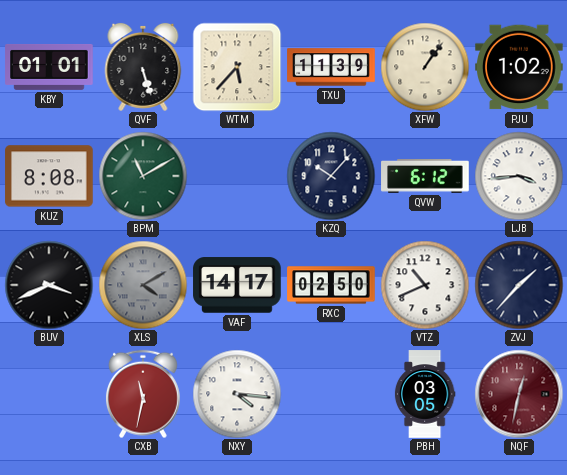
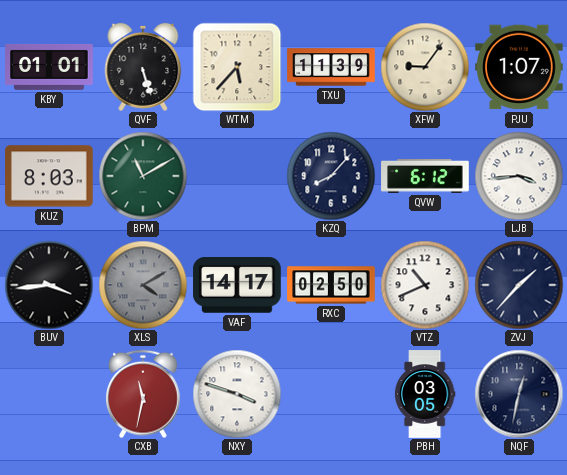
XFW: 1:06 -> 9:06 (425, 67)
PJU: 1:02 -> 1:07 (519, 67)
KUZ: 8:08 -> 8:03 (49, 176)
KZQ: 10:07 -> 8:07 (331, 176)
BUV: 3:41 -> 3:44 (49, 285)
NXY: 4:16 -> 3:48 (237, 394)
NQF dial: burgundy -> navy (519, 394)
